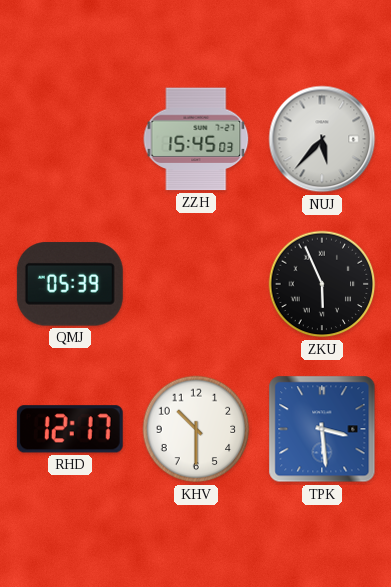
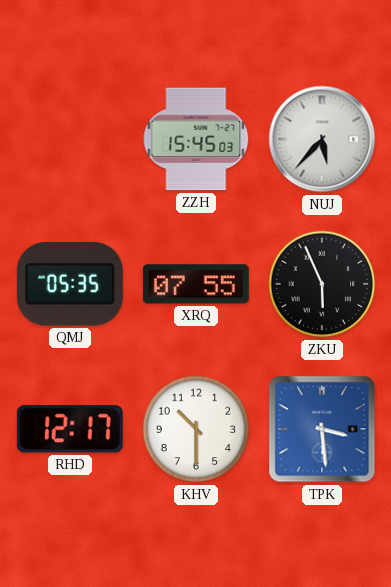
QMJ: 05:39 -> 05:35 (70, 284)
XRQ: none -> 07:55 (196, 284)
